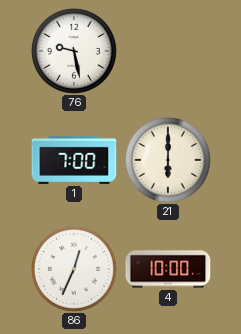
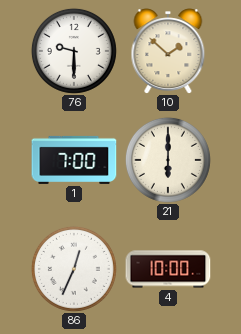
76: 9:28 -> 9:30 (74, 51)
10: none -> 1:52 (168, 51)
